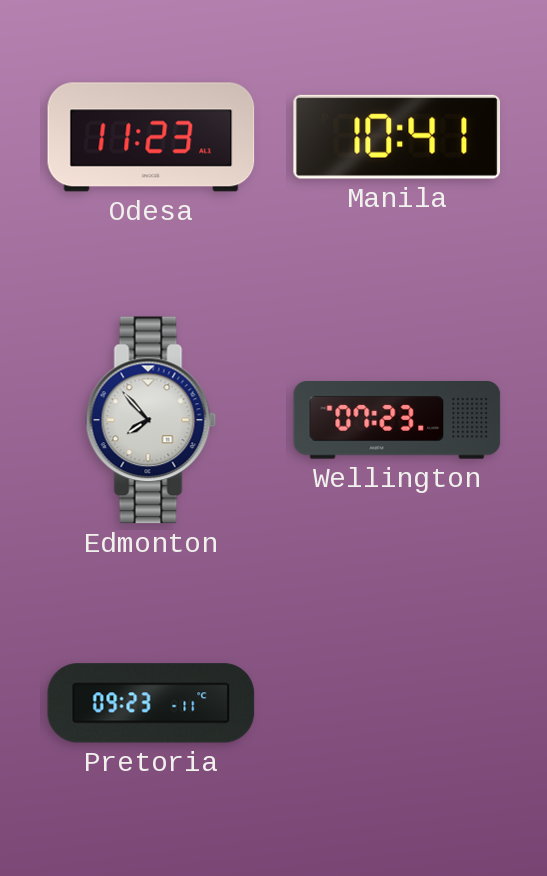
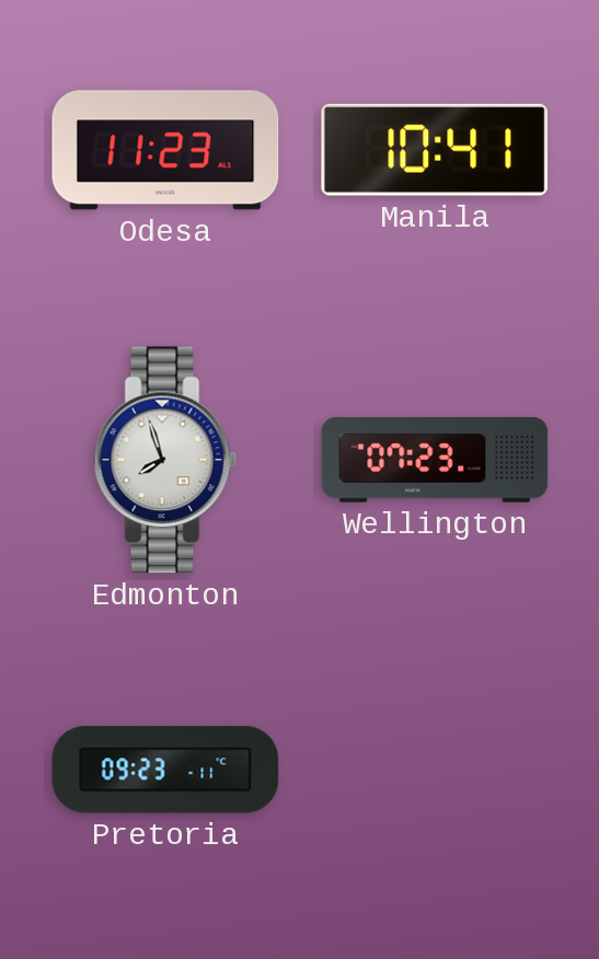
Edmonton: 7:53 -> 7:57 (165, 460)
